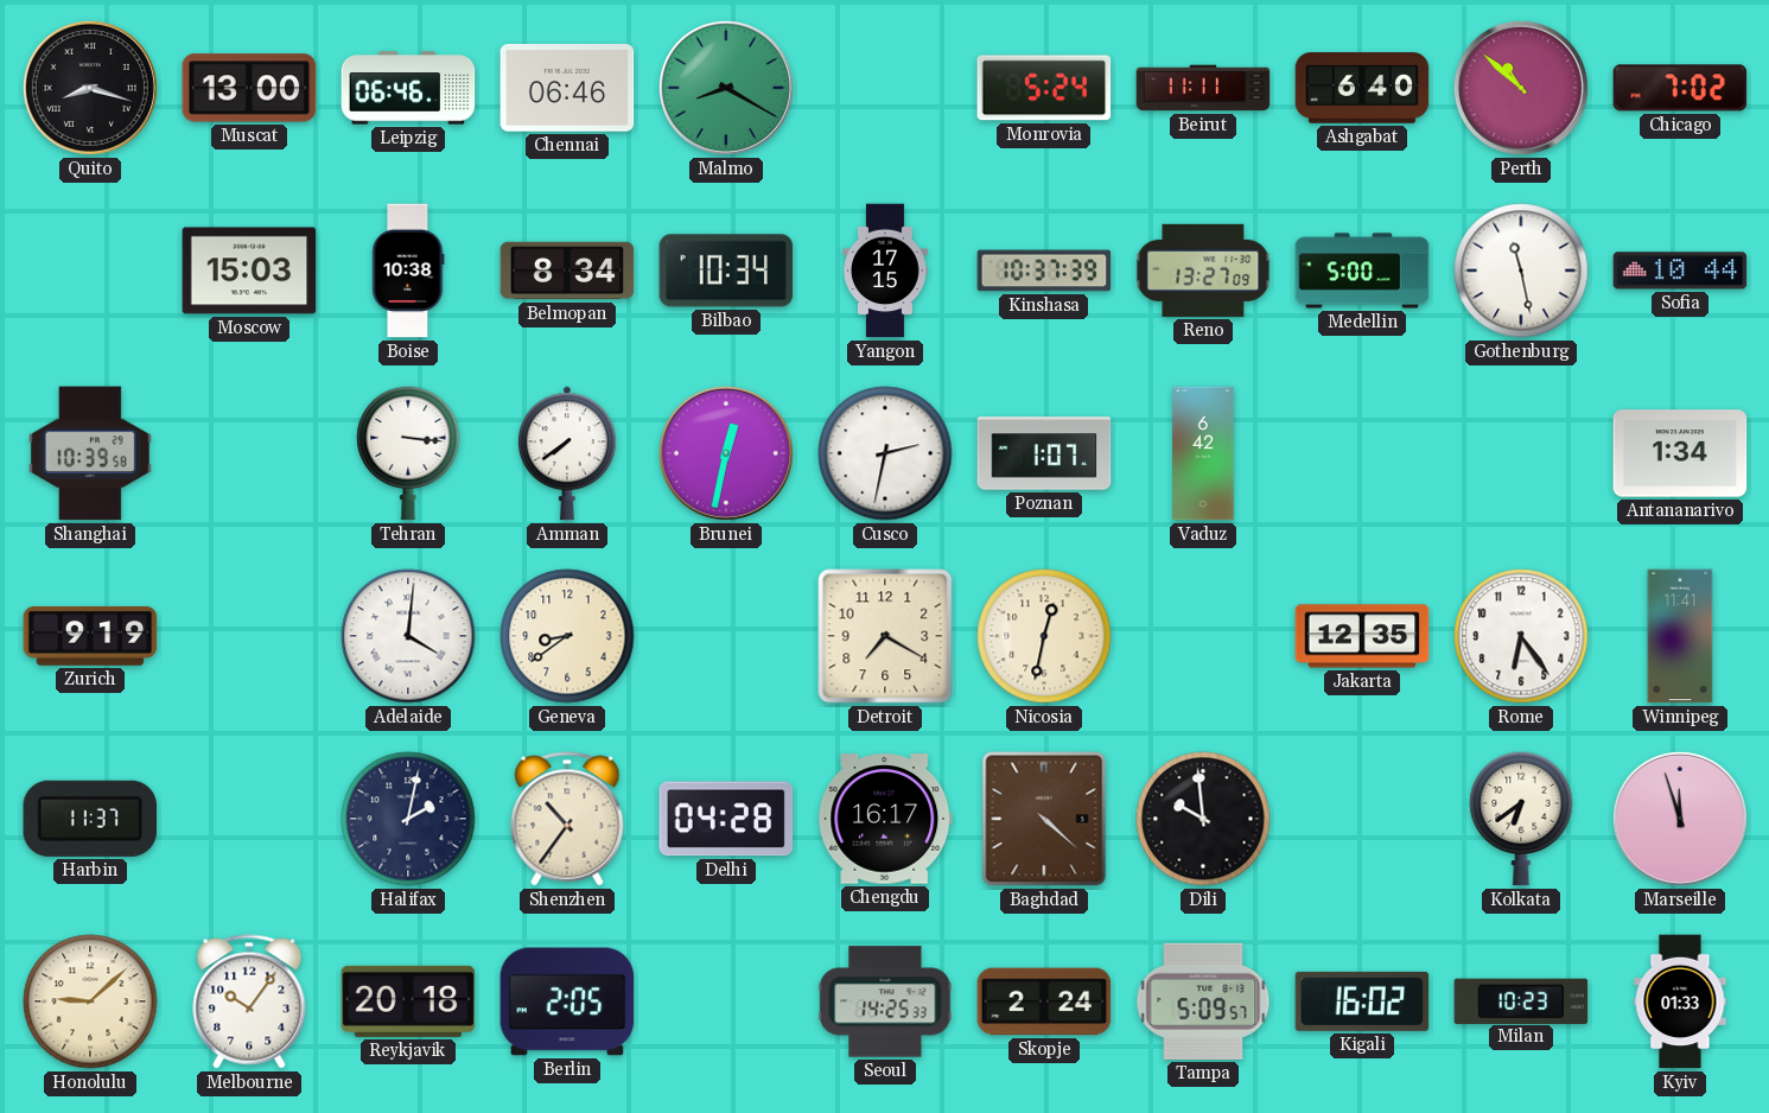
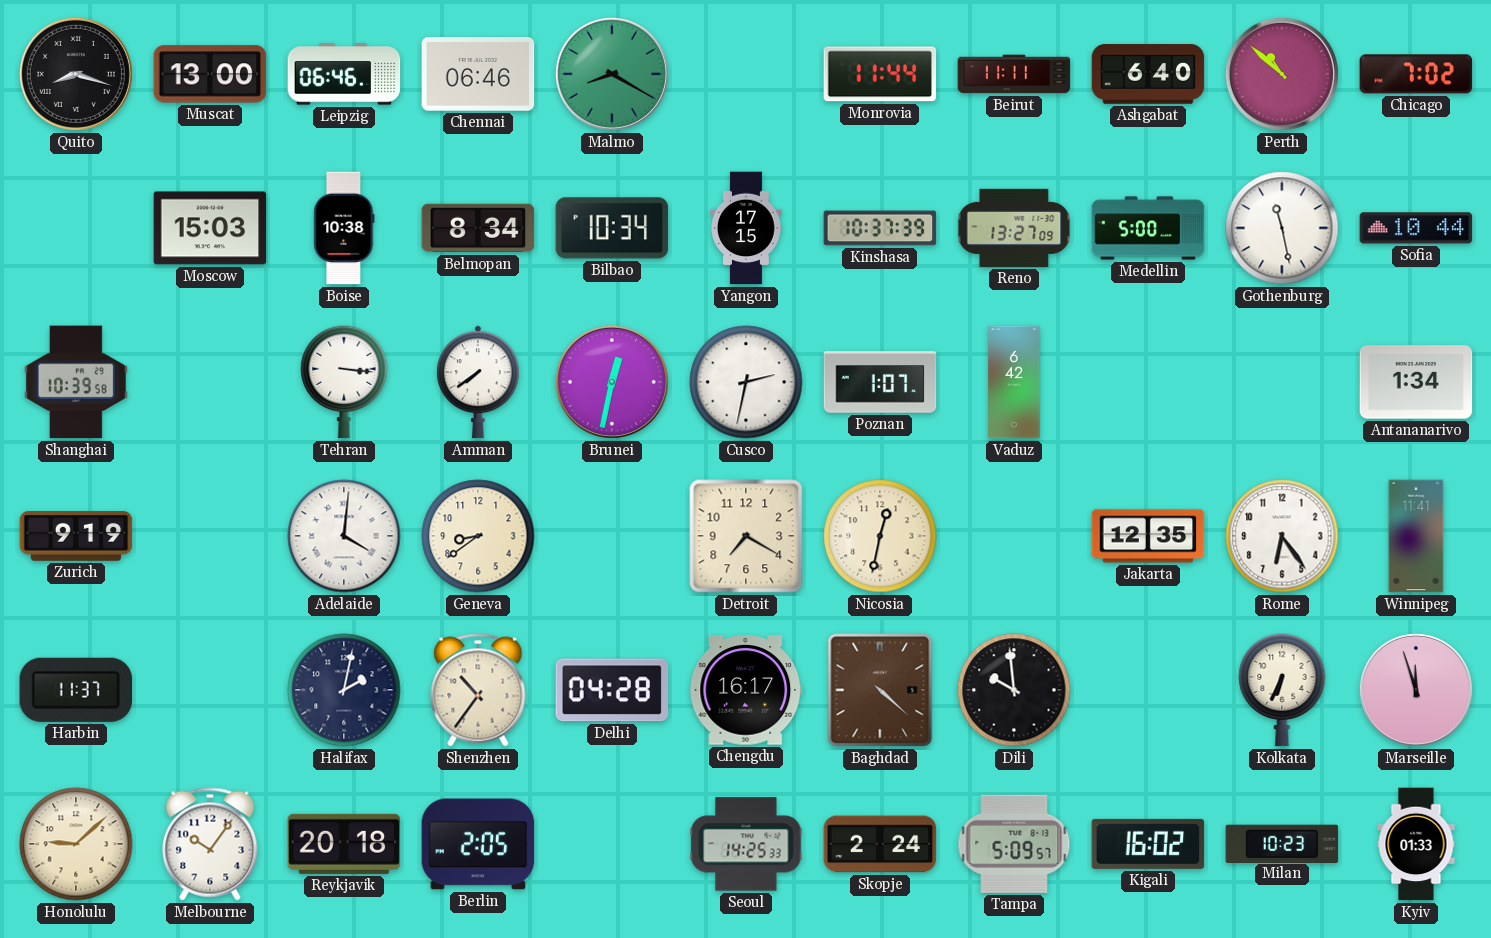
Monrovia: 5:24 -> 11:44 (880, 74)
Kolkata: 6:39 -> 6:34 (1282, 690)
